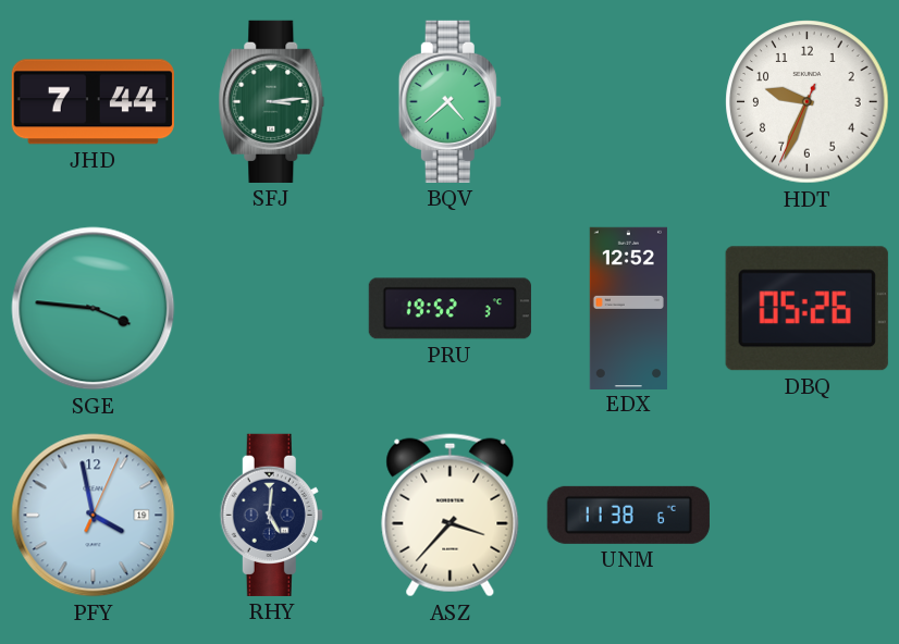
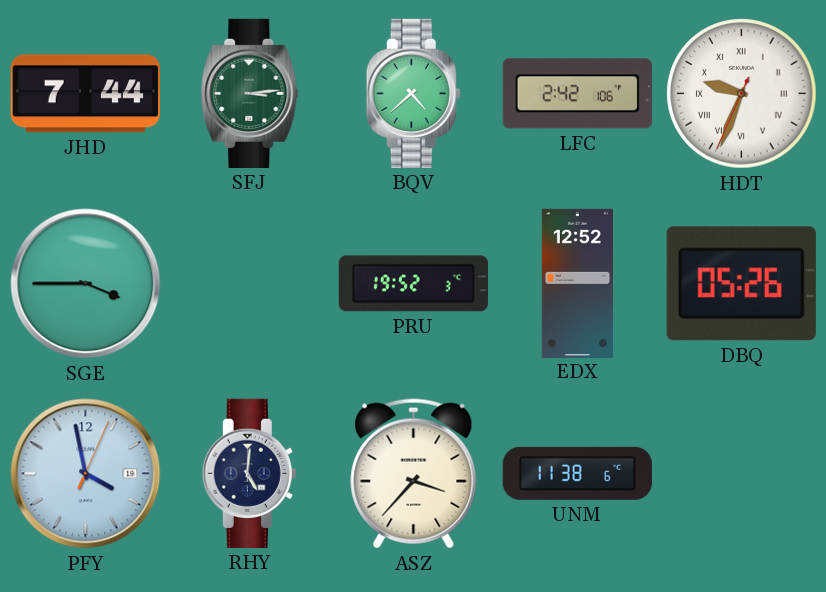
LFC: none -> 2:42 (577, 94)
HDT numerals: Arabic -> Roman (742, 94)
SGE: 3:46 -> 3:45 (86, 284)
